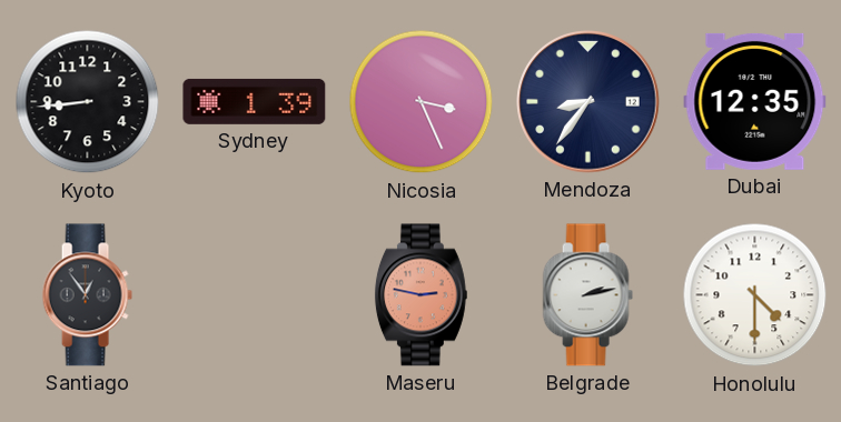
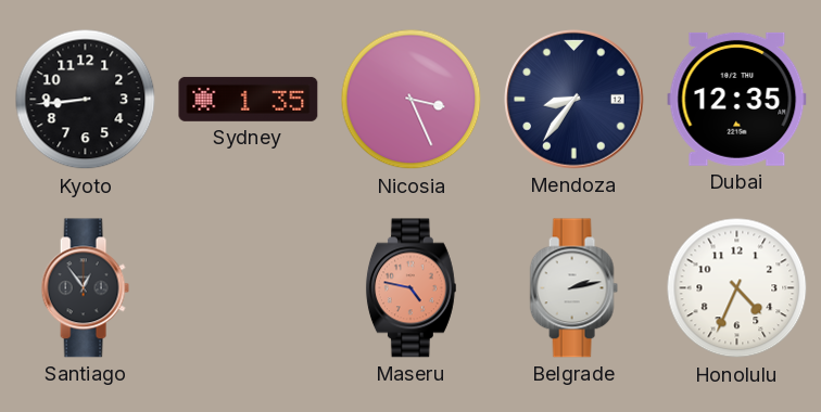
Sydney: 1:39 -> 1:35 (249, 99)
Maseru: 2:47 -> 4:47 (410, 288)
Honolulu: 4:30 -> 4:34 (737, 288)
